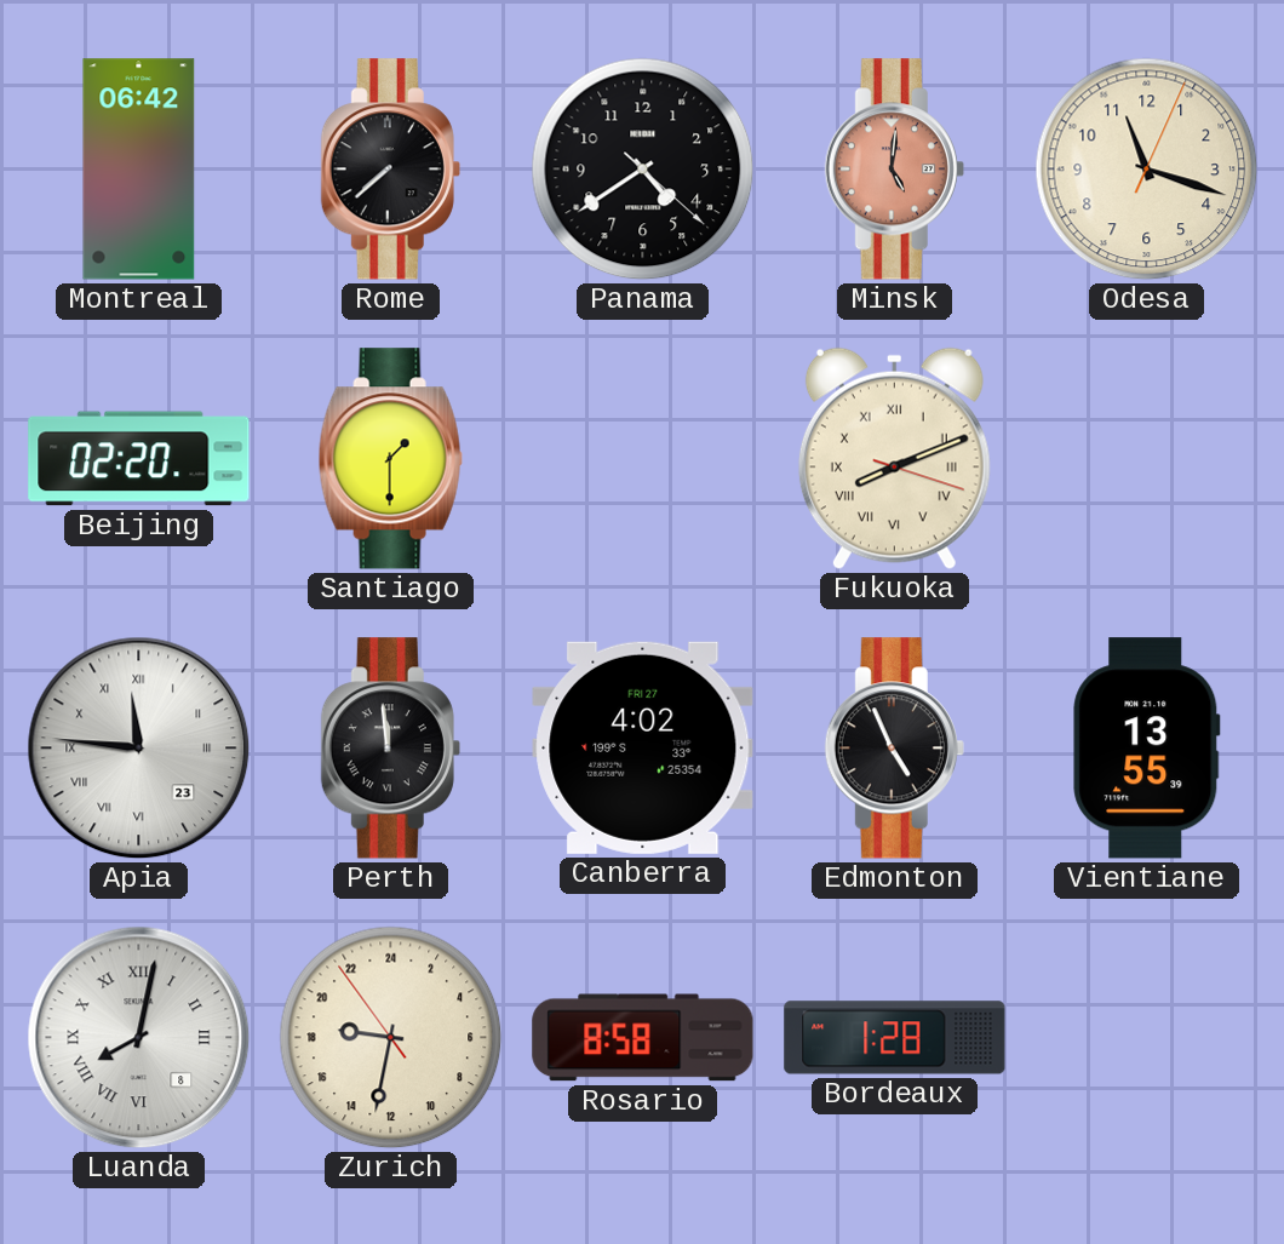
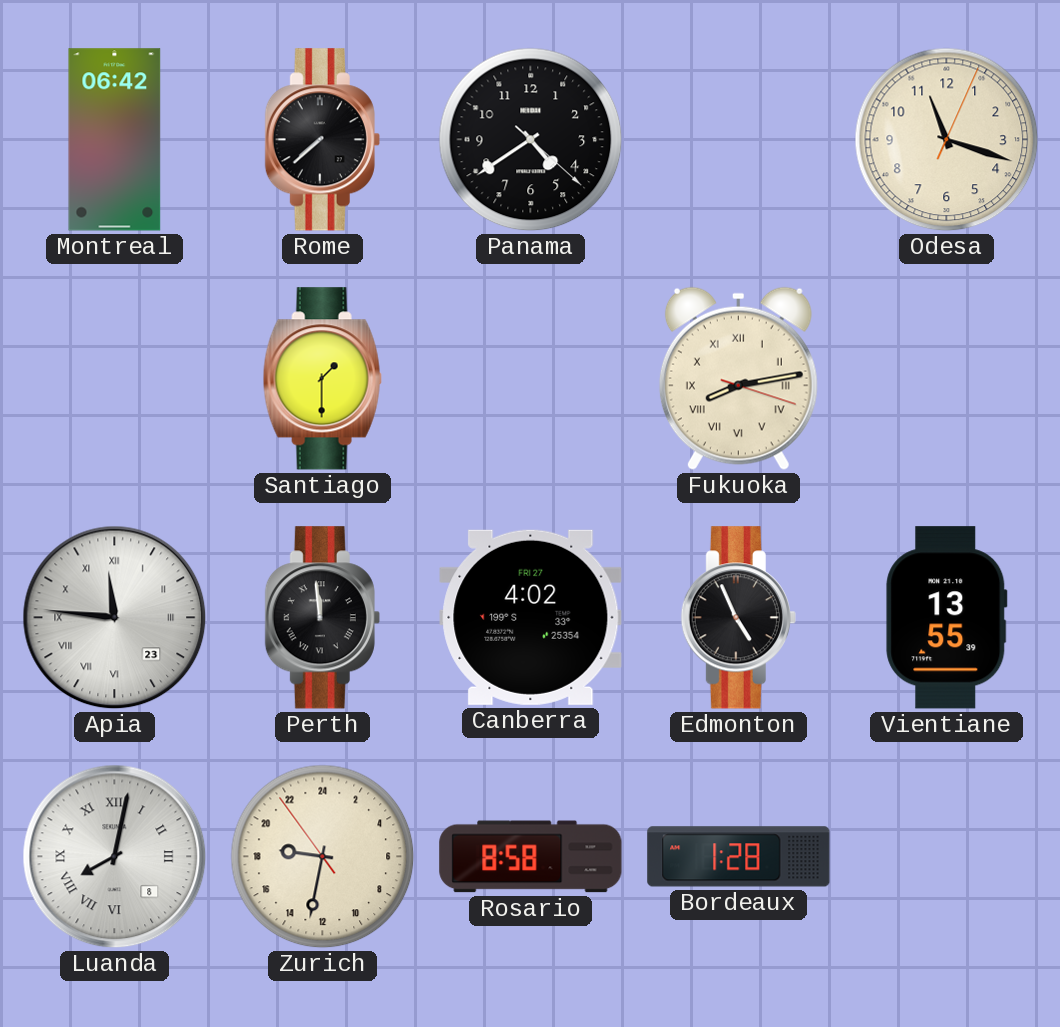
Minsk: 5:01 -> none (894, 170)
Beijing: 02:20 -> none (139, 459)
Fukuoka: 8:11 -> 8:13 (738, 378)
